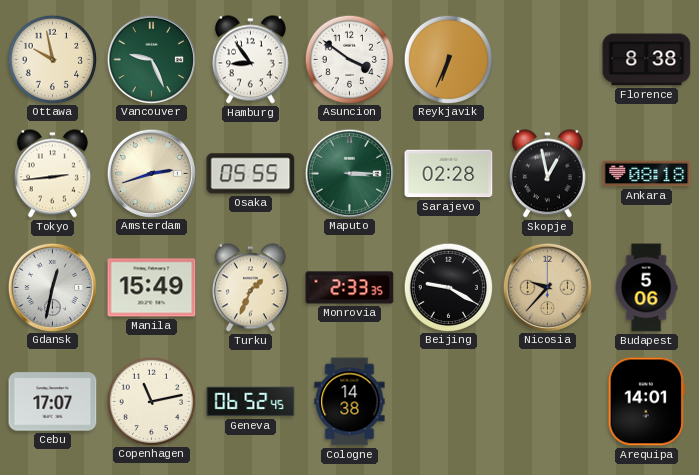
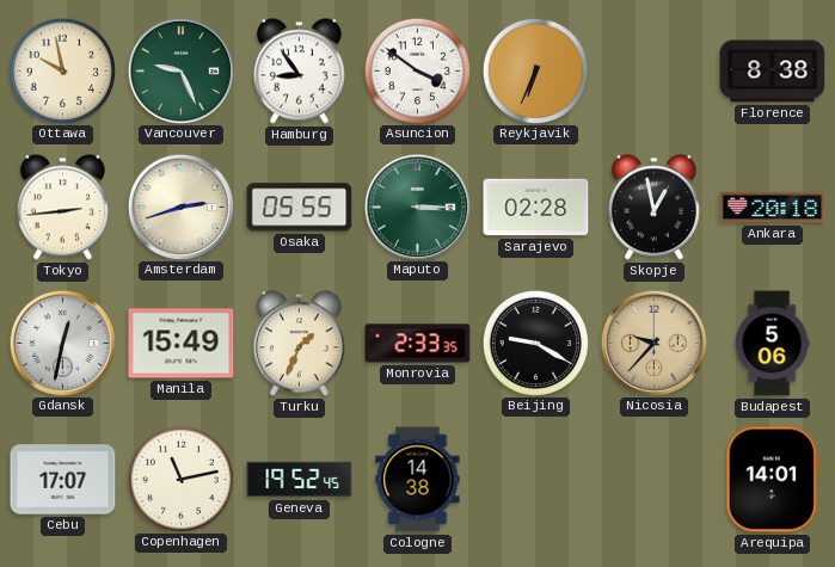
Ankara: 08:18 -> 20:18 (773, 208)
Geneva: 06:52 -> 19:52 (300, 480)
